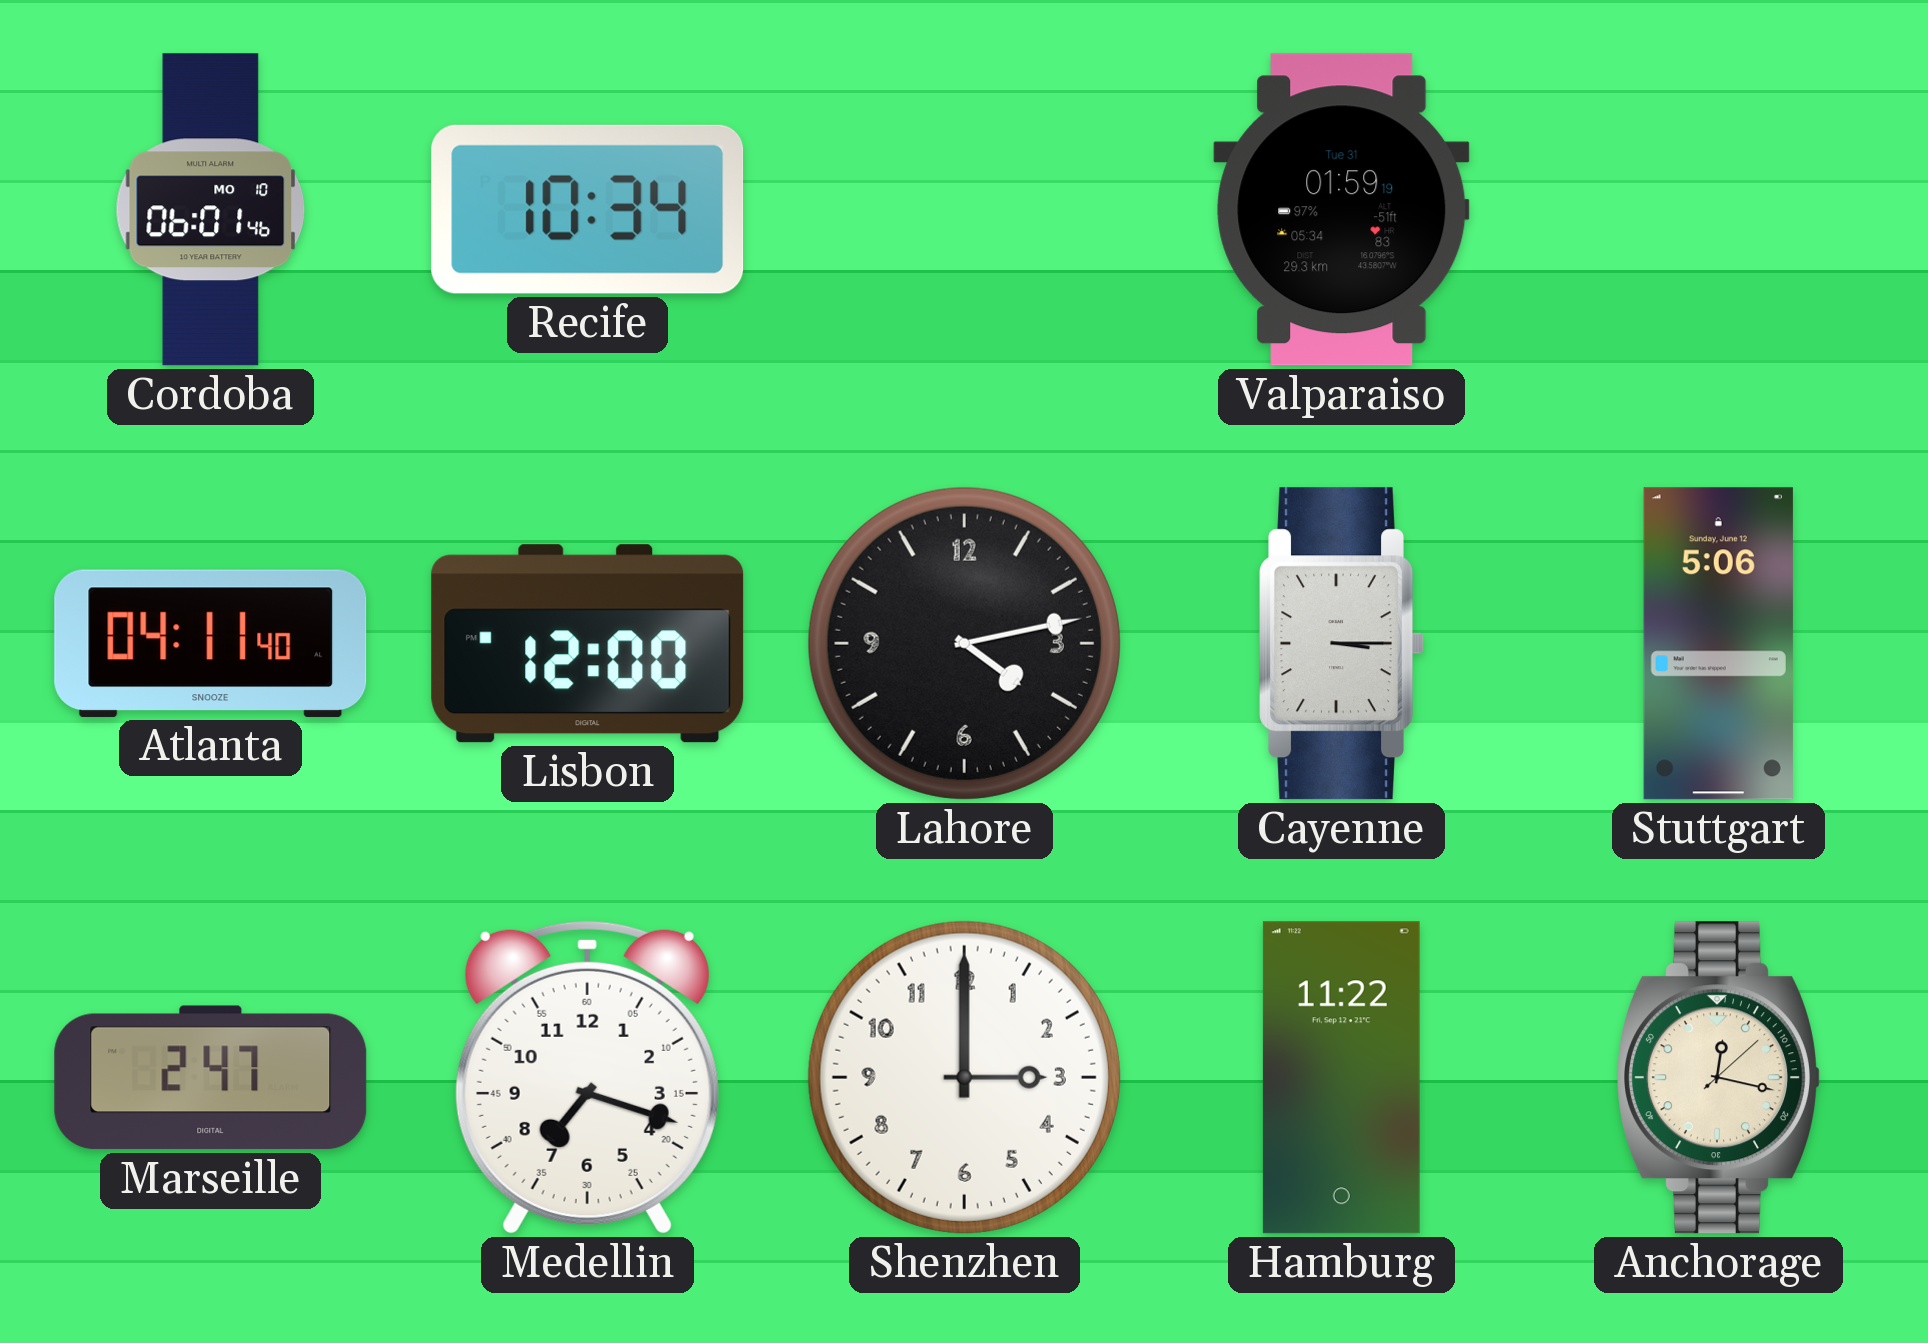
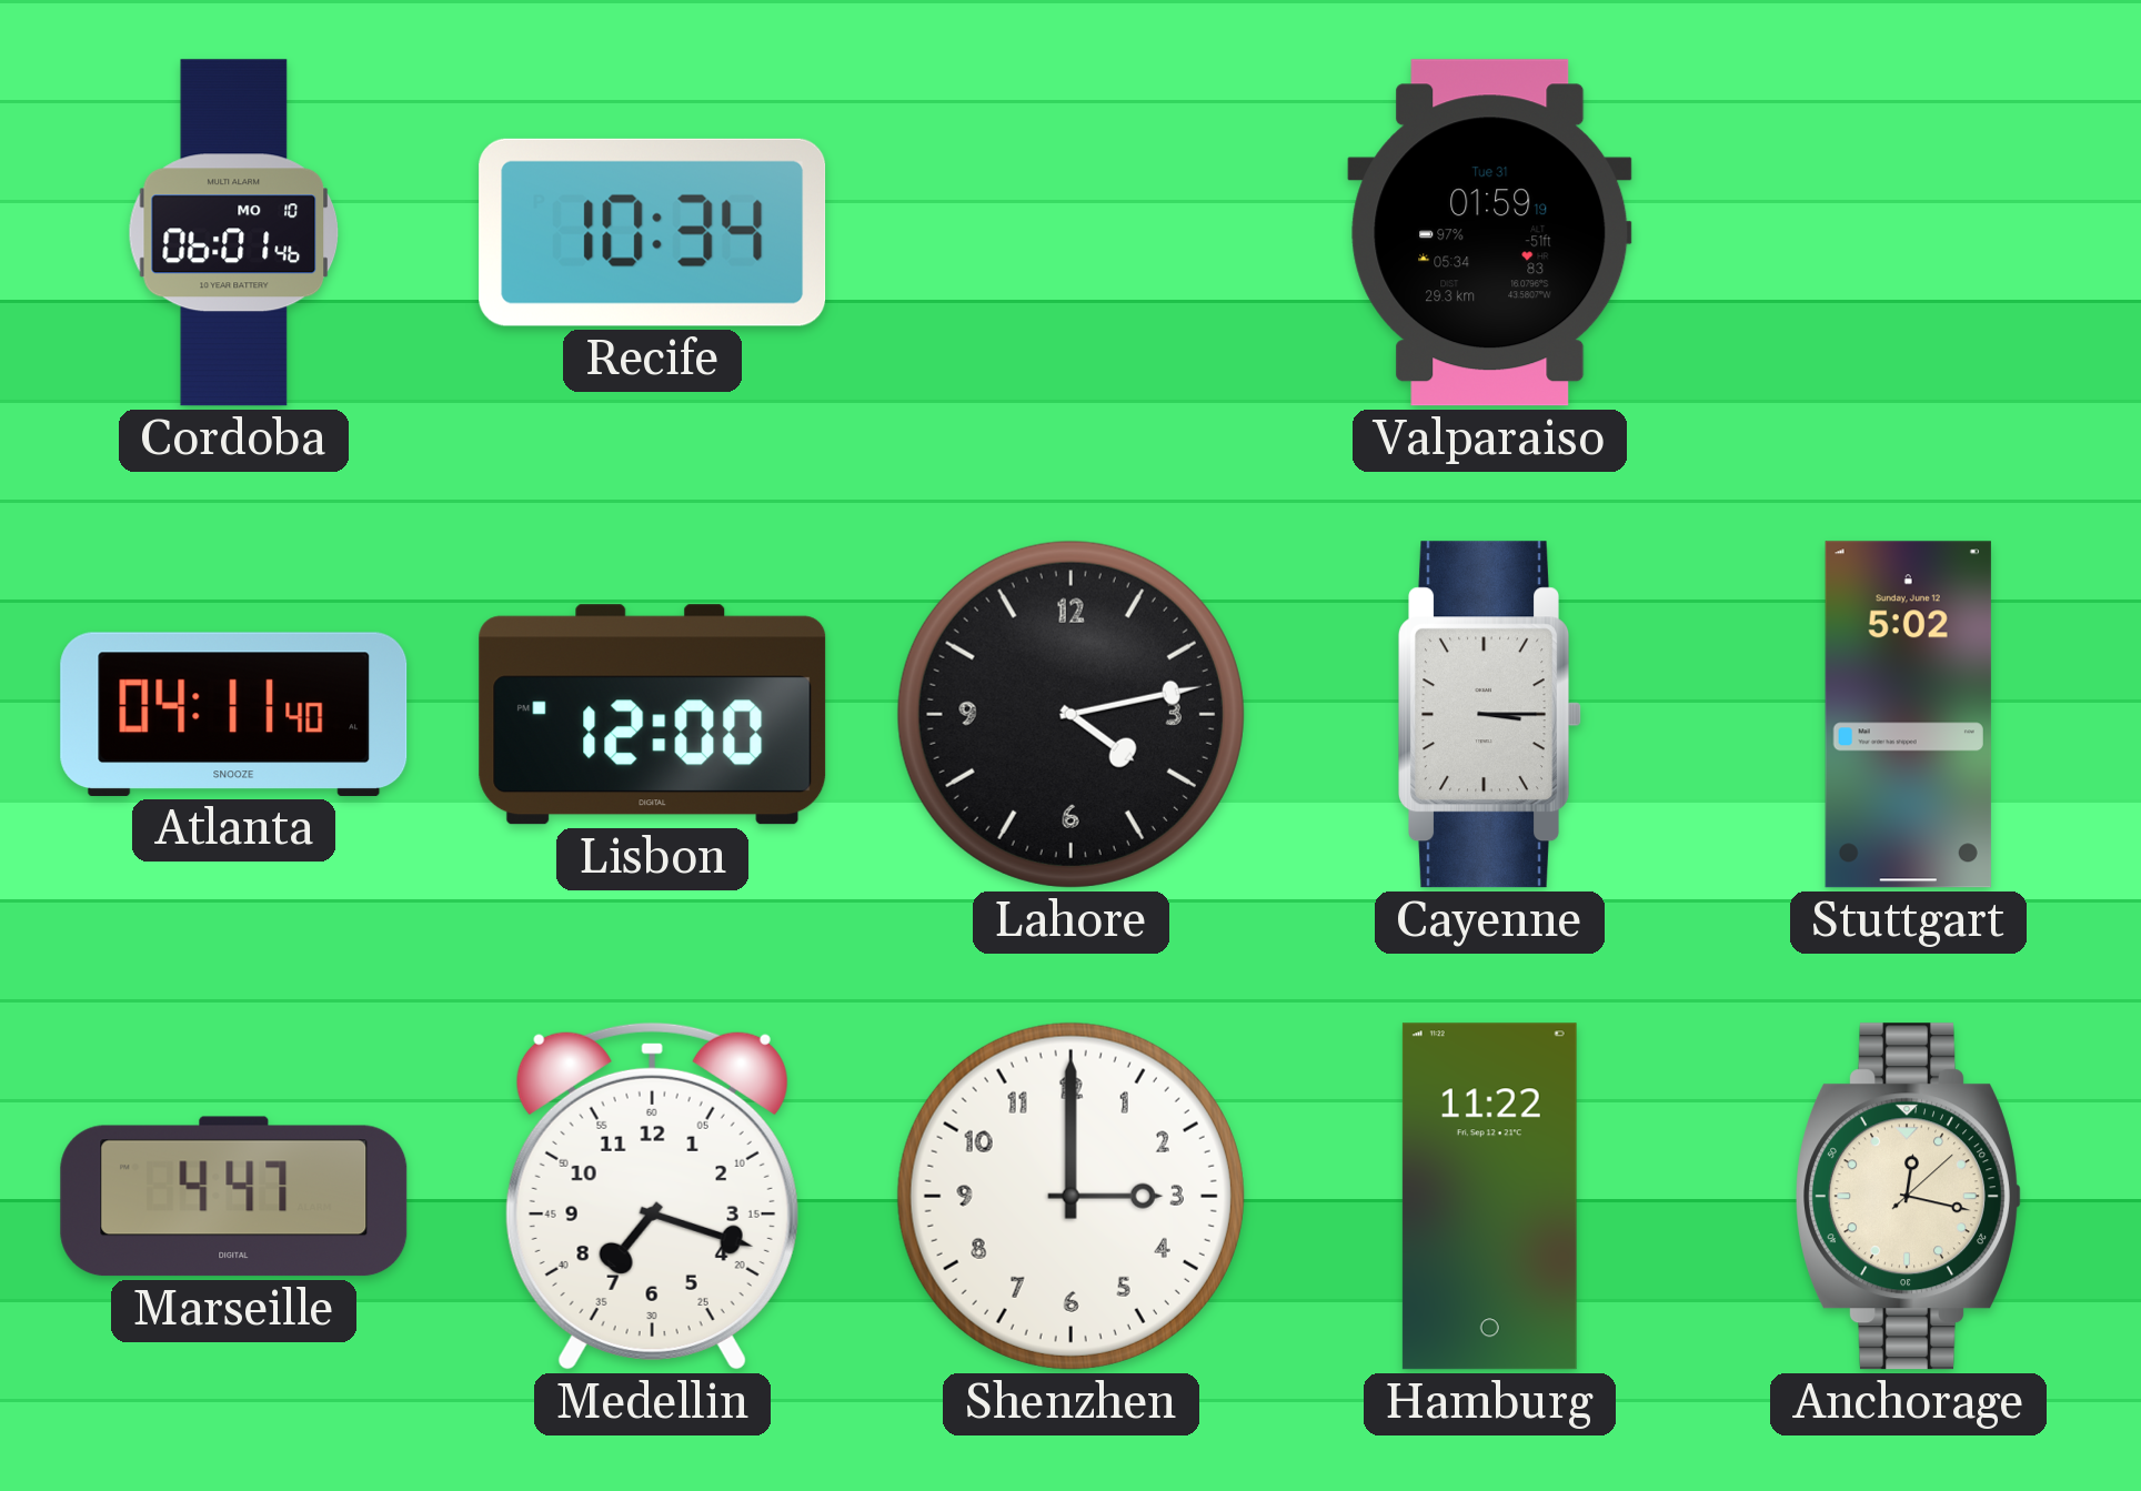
Stuttgart: 5:06 -> 5:02 (1908, 715)
Marseille: 2:47 -> 4:47 (234, 1197)
